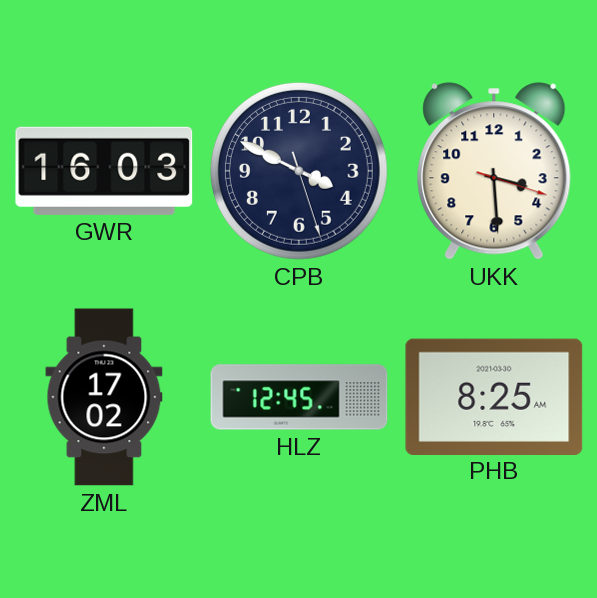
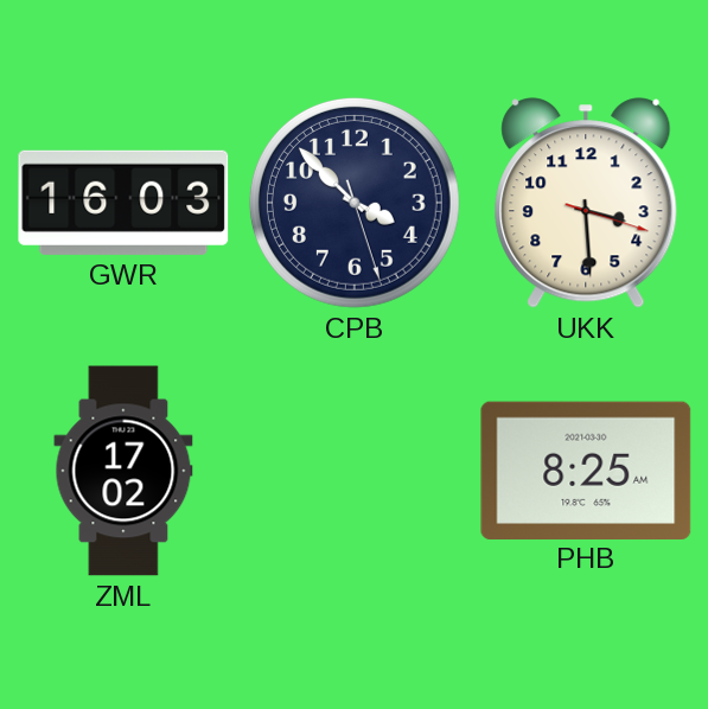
CPB: 3:49 -> 3:52 (355, 203)
HLZ: 12:45 -> none (299, 397)
